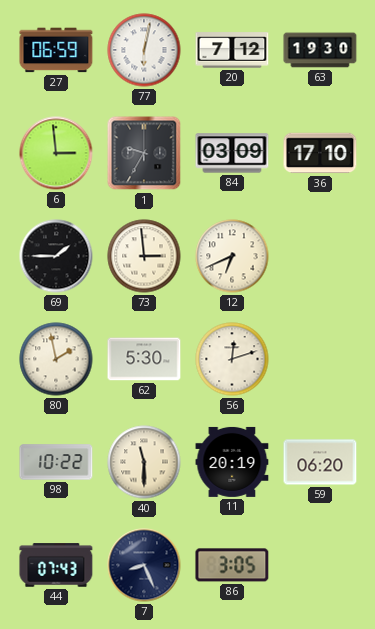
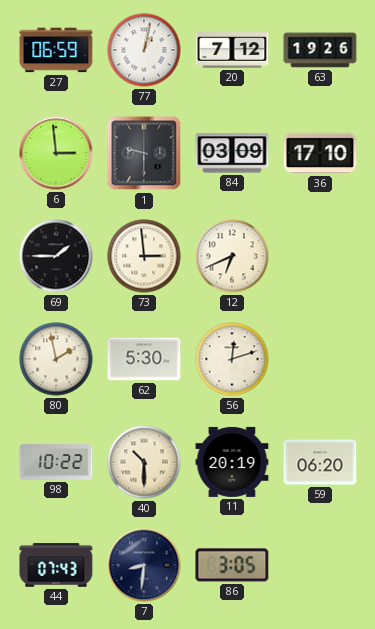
77: 6:02 -> 1:02 (144, 50)
63: 19:30 -> 19:26 (320, 50)
1: 9:35 -> 9:30 (144, 153)
40: 11:30 -> 10:30 (144, 462)
7: 8:26 -> 8:31 (144, 565)
